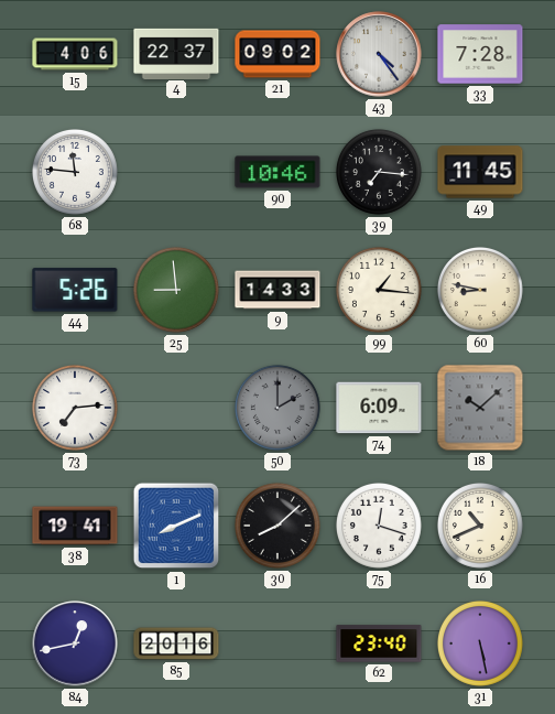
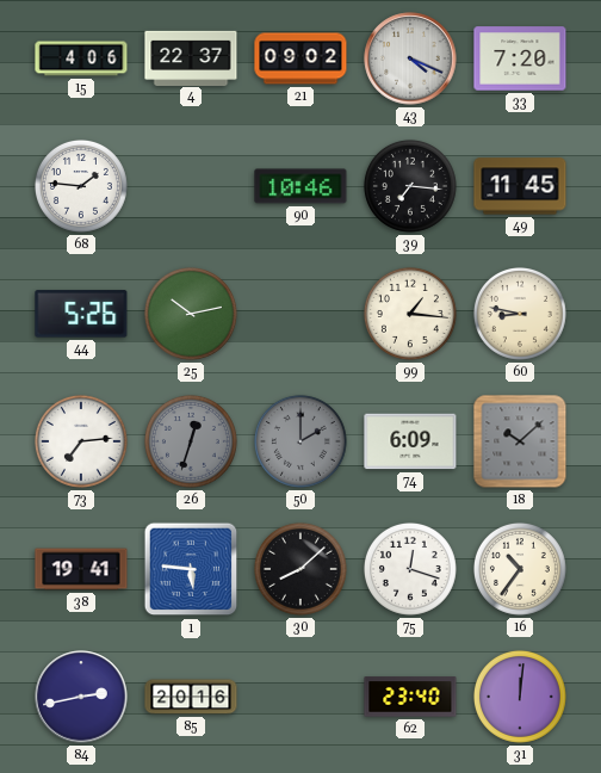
43: 4:24 -> 4:19 (410, 58)
33: 7:28 -> 7:20 (520, 58)
68: 11:46 -> 1:46 (81, 186)
25: 8:59 -> 10:13 (191, 314)
9: 14:33 -> none (277, 290)
26: none -> 12:33 (191, 441)
1: 8:11 -> 5:46 (191, 569)
16: 10:41 -> 10:36 (520, 569)
84: 12:43 -> 2:43 (81, 697)
31: 5:28 -> 12:01 (520, 697)
